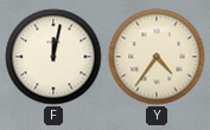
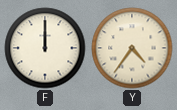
F: 12:02 -> 12:00 (45, 48)
